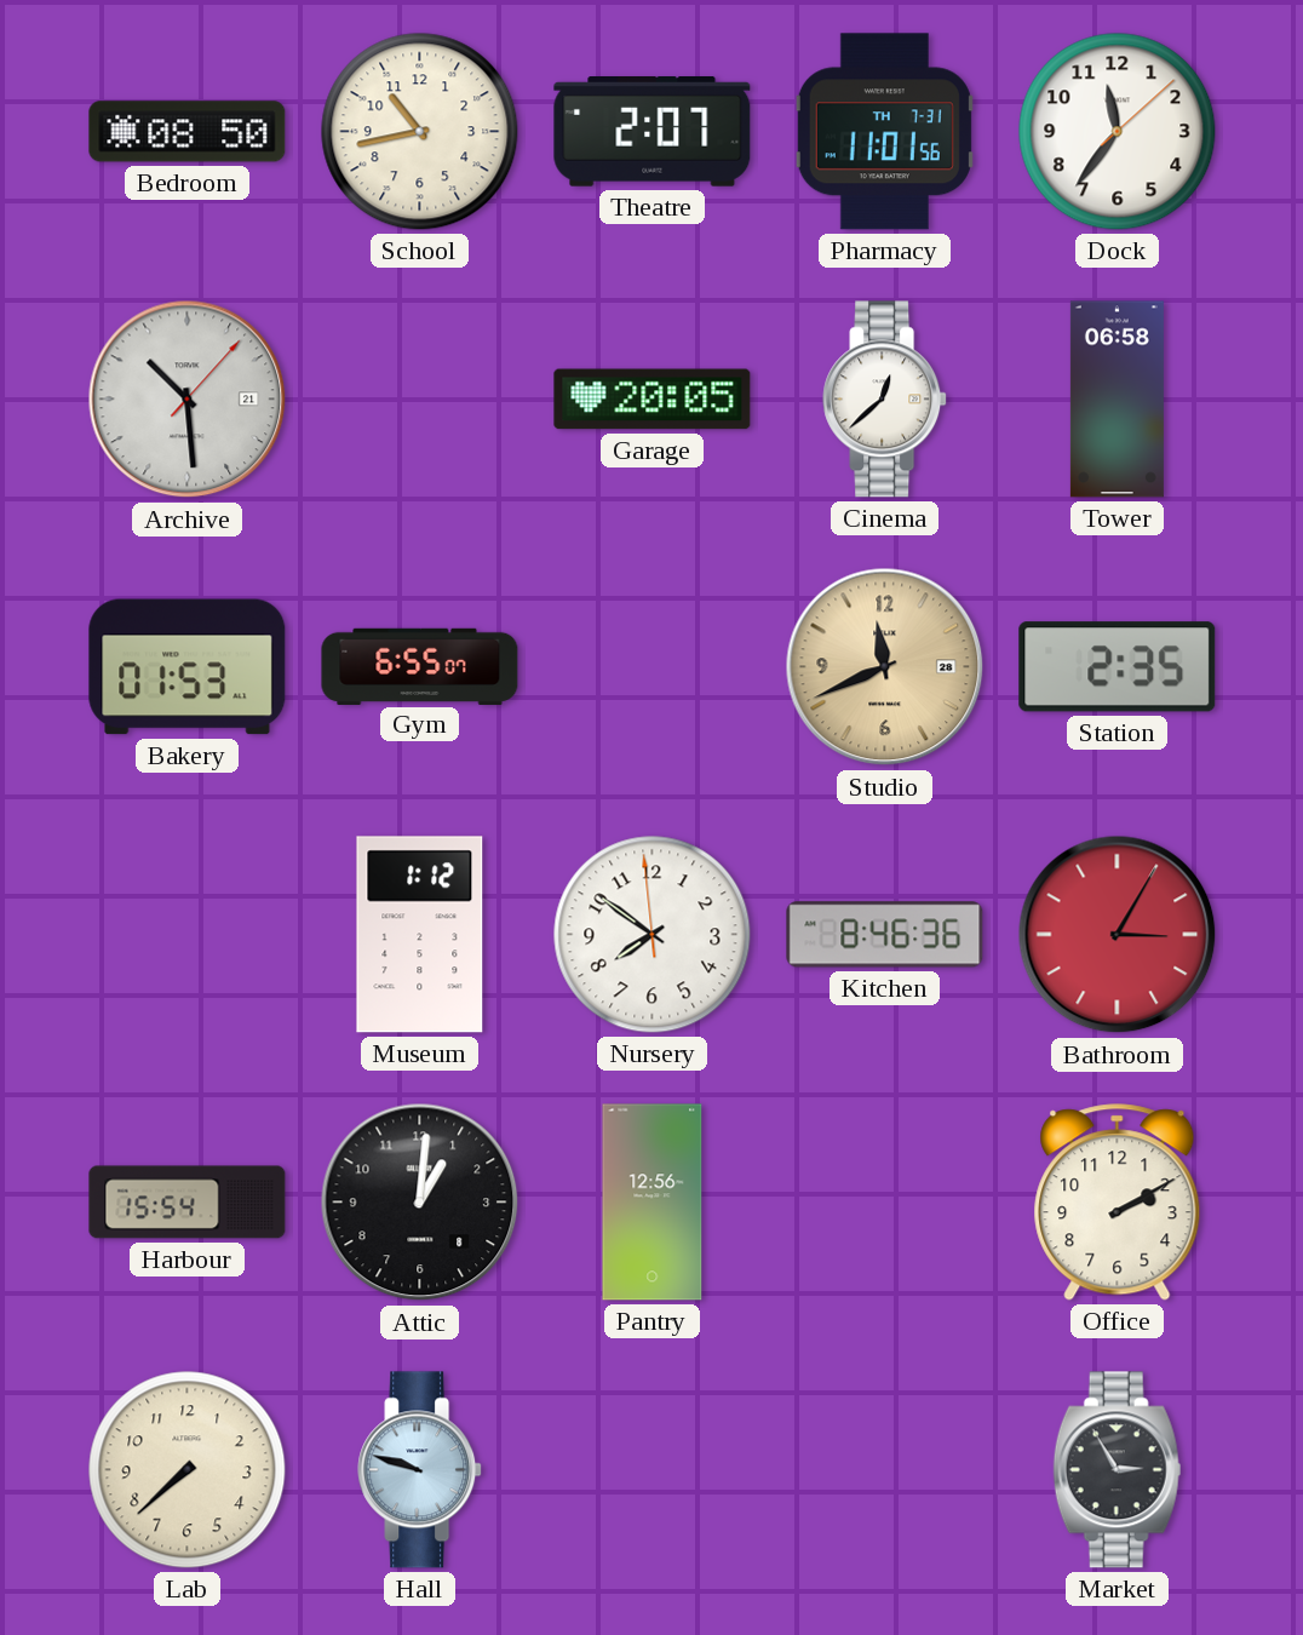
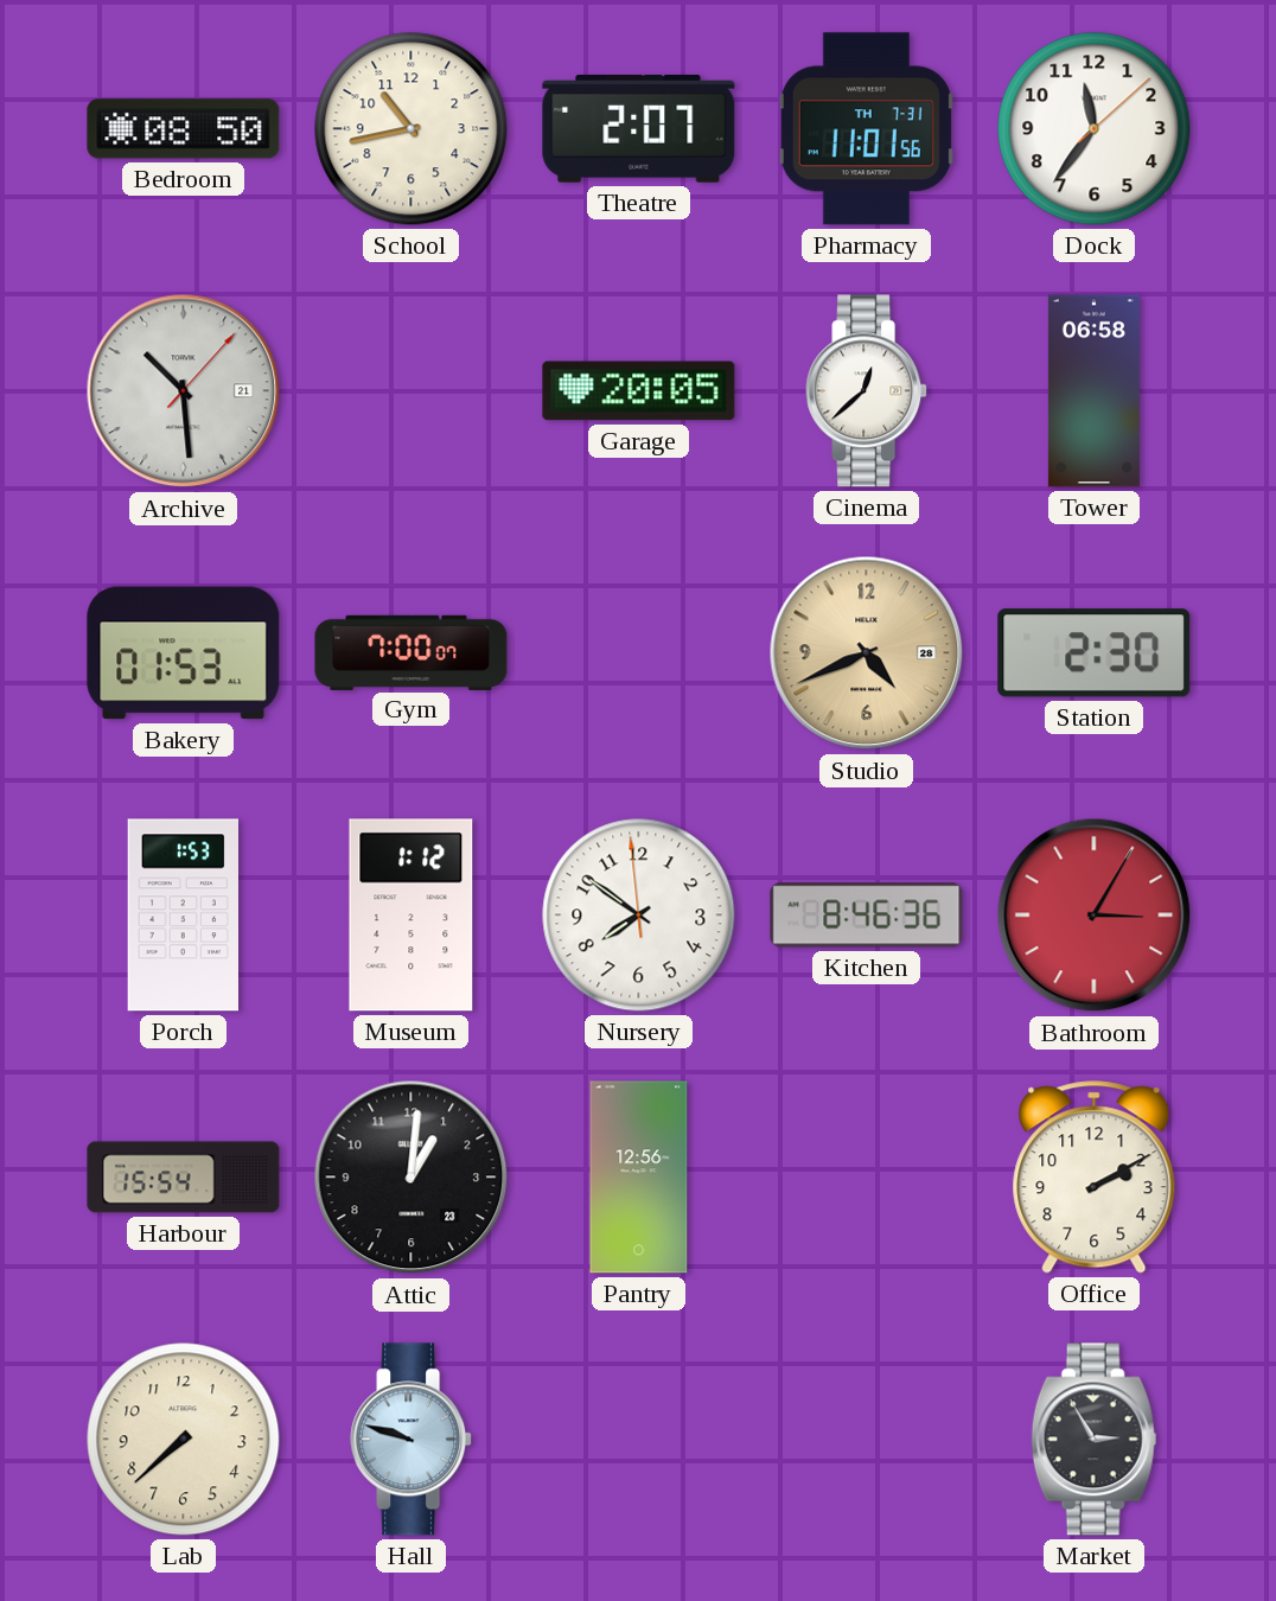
Gym: 6:55 -> 7:00 (411, 652)
Studio: 11:41 -> 4:41 (867, 653)
Station: 2:35 -> 2:30 (1095, 653)
Porch: none -> 1:53 (183, 916)
Attic date: 8 -> 23 (411, 1178)
